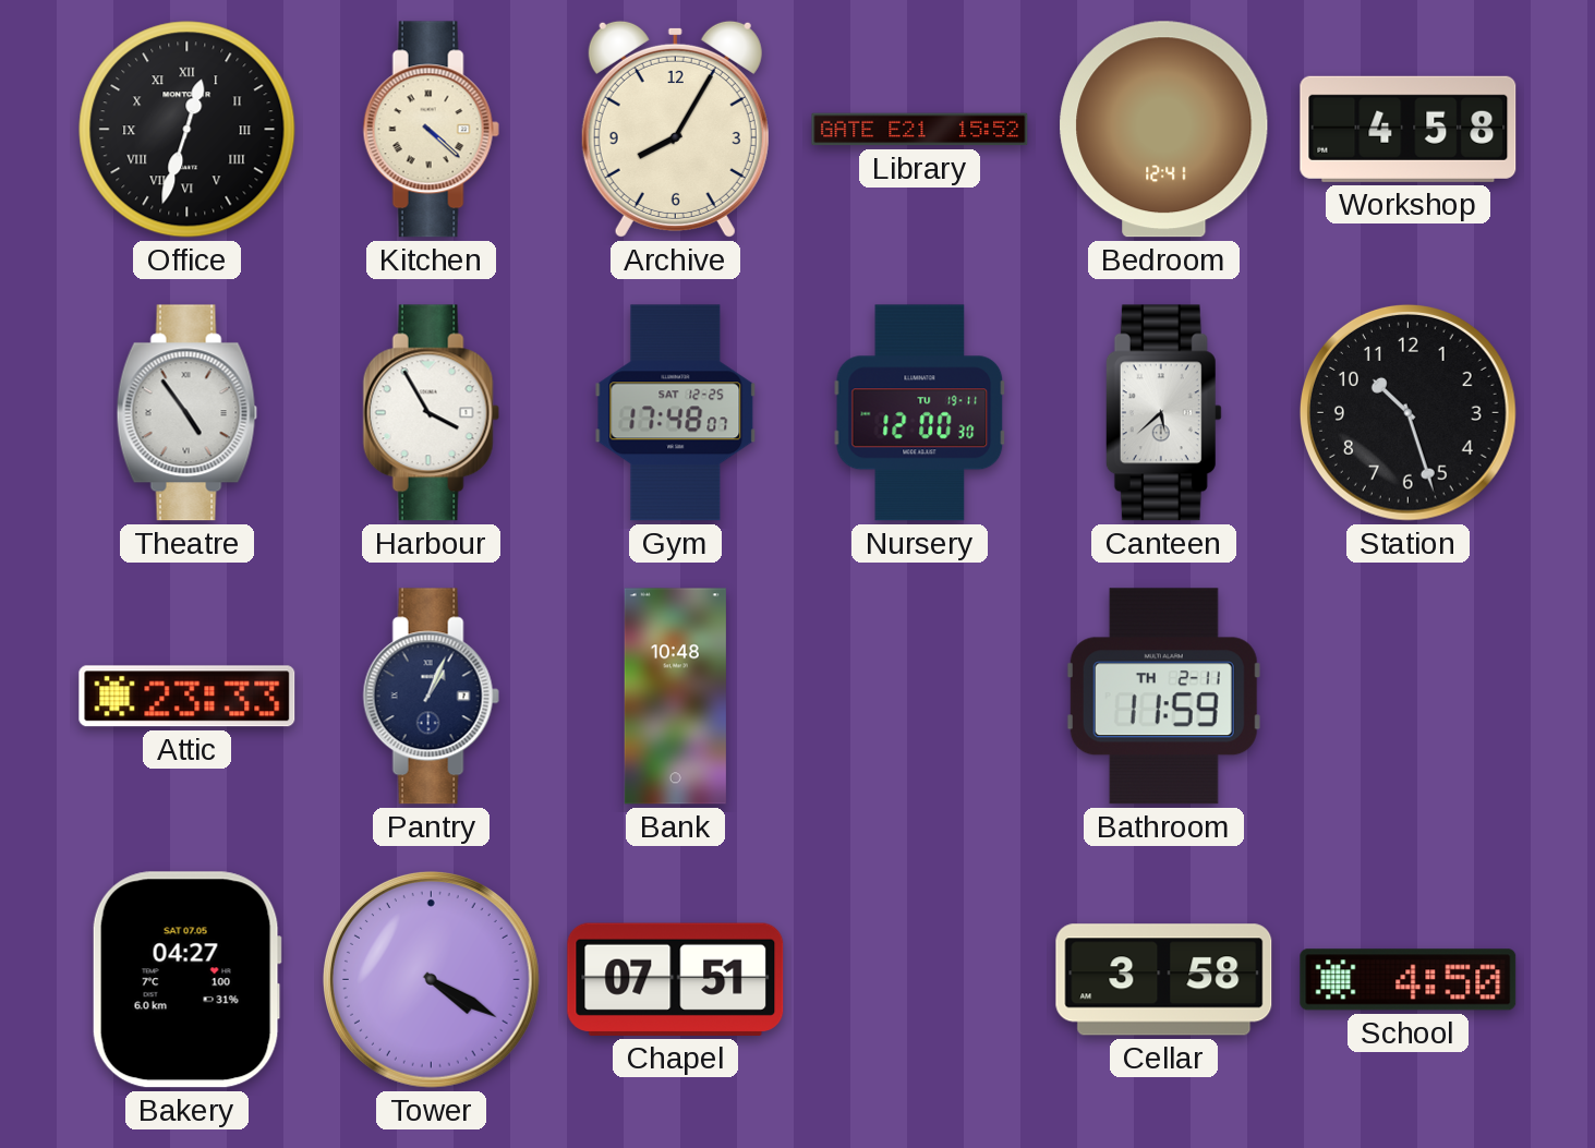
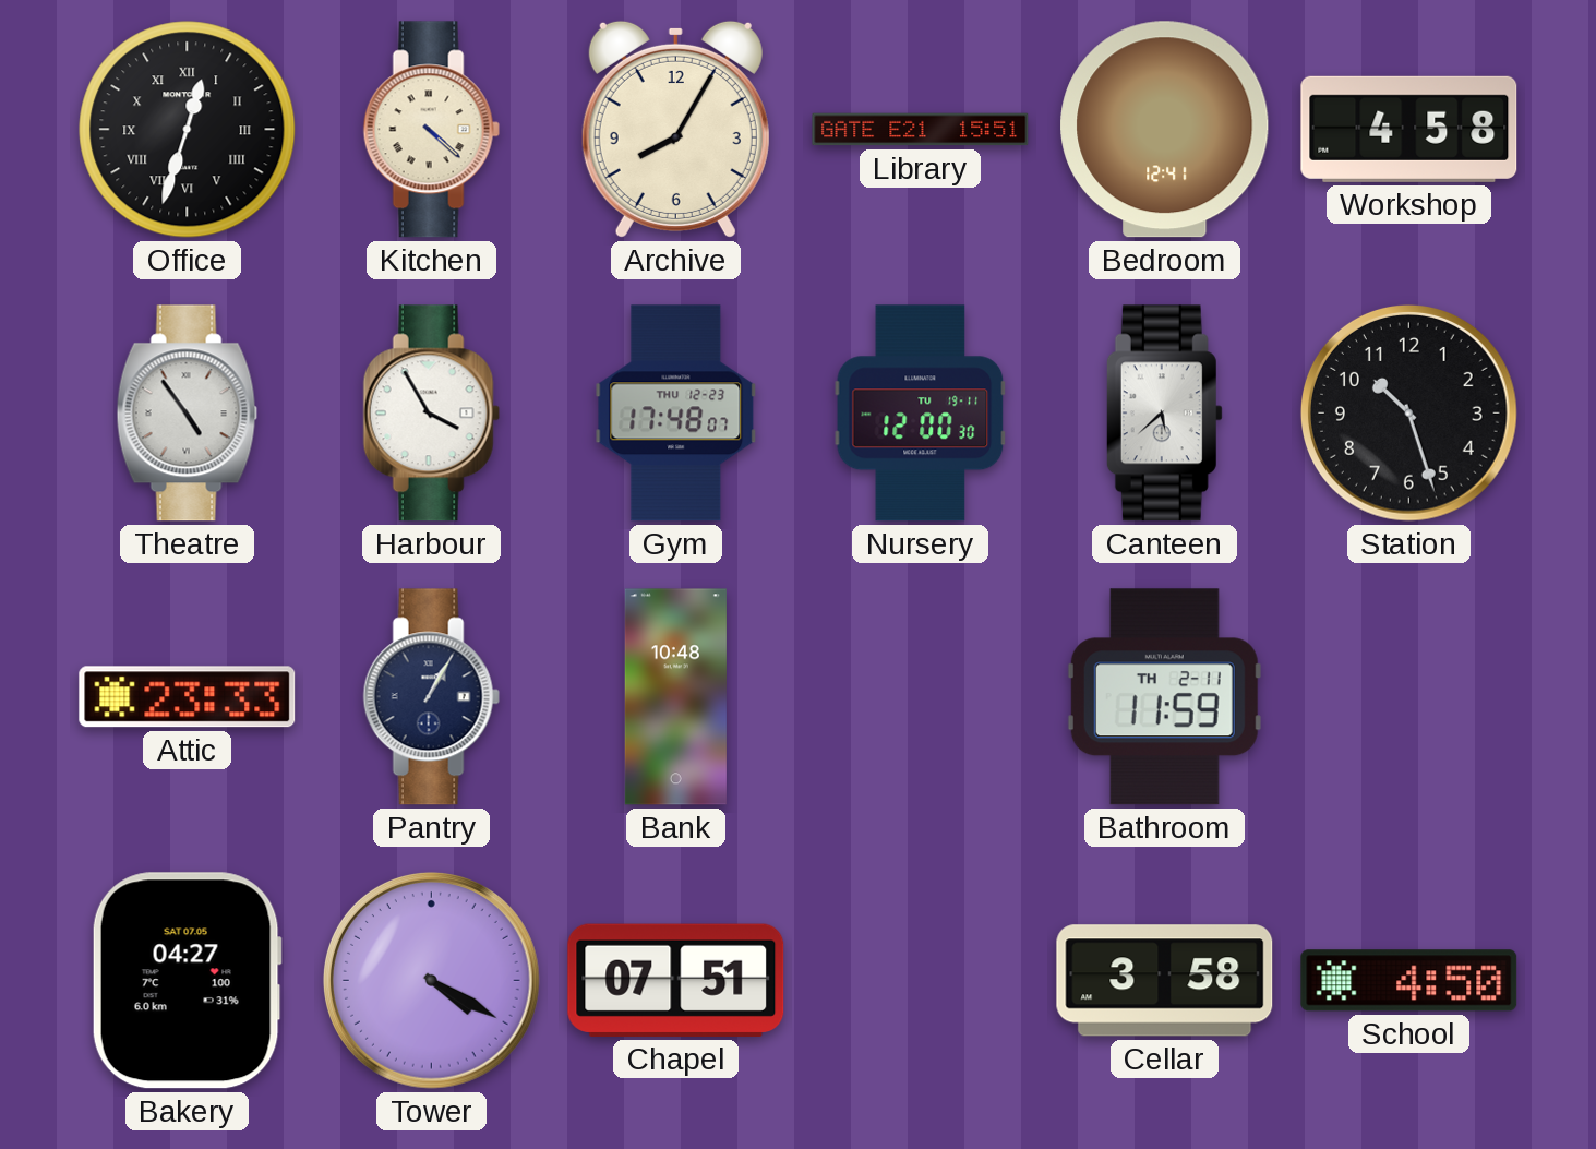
Library: 15:52 -> 15:51 (921, 130)
Gym date: SAT 12-25 -> THU 12-23 (676, 414)
Pantry: 1:04 -> 1:05 (431, 697)
